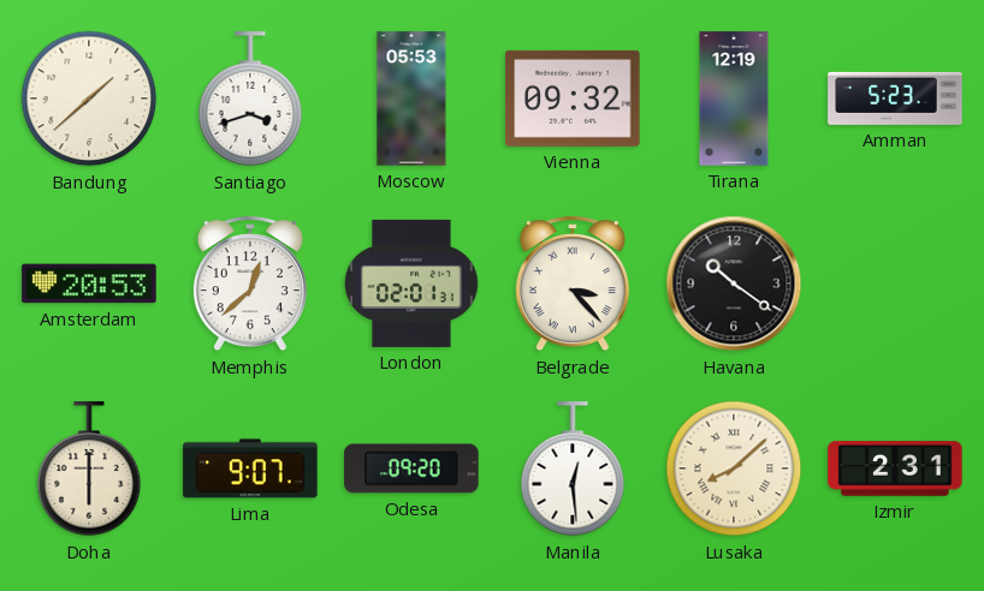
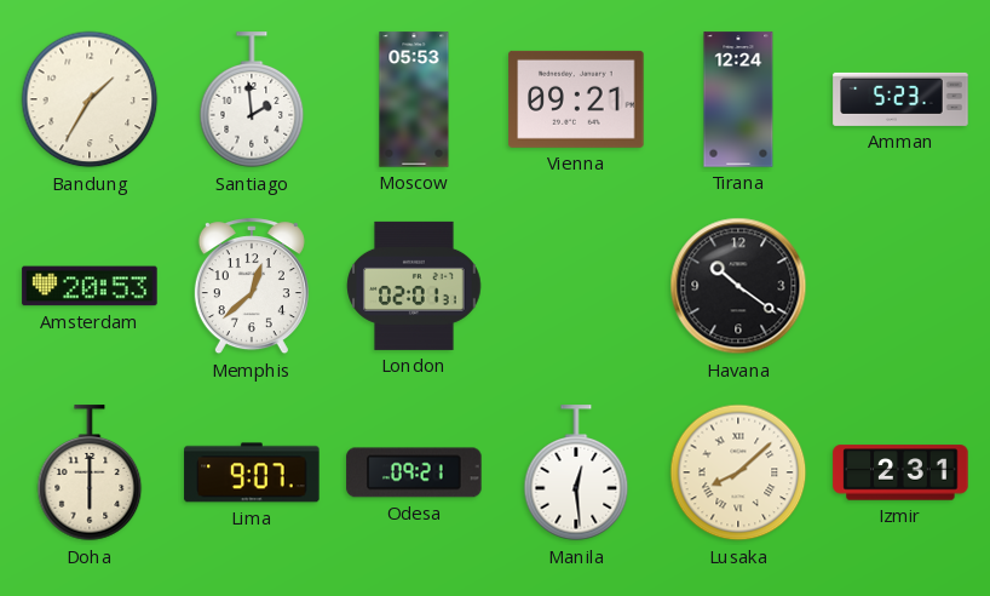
Bandung: 1:38 -> 1:35 (90, 99)
Santiago: 3:42 -> 1:59 (252, 101)
Vienna: 09:32 -> 09:21 (576, 99)
Tirana: 12:19 -> 12:24 (738, 99)
Belgrade: 3:23 -> none (573, 285)
Odesa: 09:20 -> 09:21 (414, 472)
